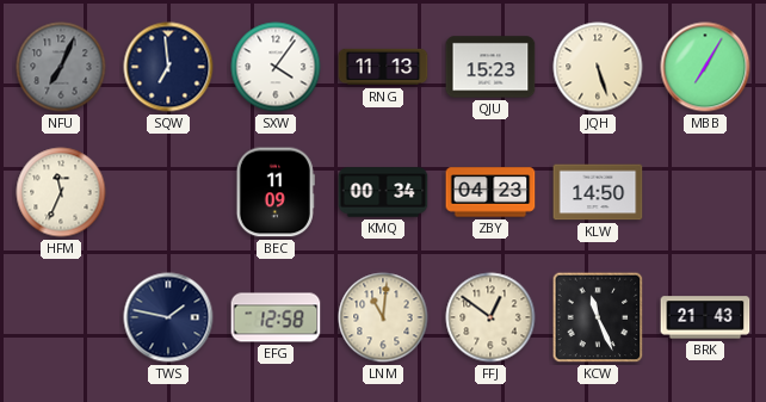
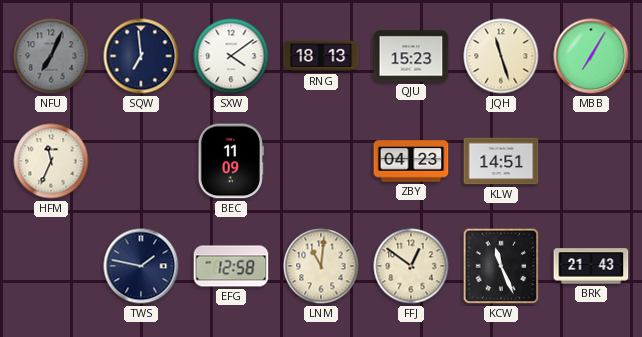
SXW: 4:06 -> 4:09 (231, 56)
RNG: 11:13 -> 18:13 (321, 56)
JQH: 5:27 -> 11:27 (501, 56)
KMQ: 00:34 -> none (383, 192)
KLW: 14:50 -> 14:51 (501, 161)
